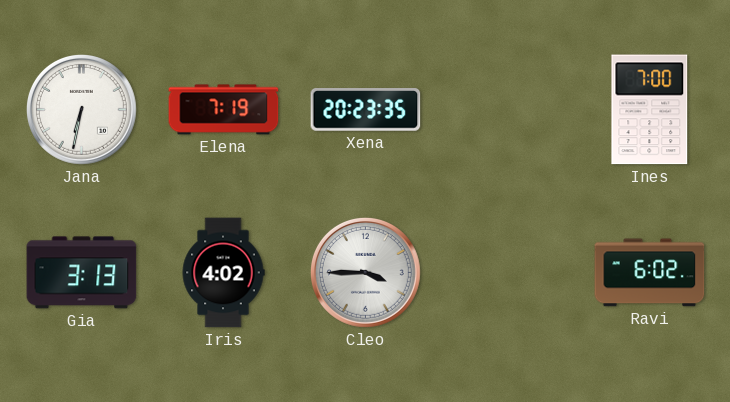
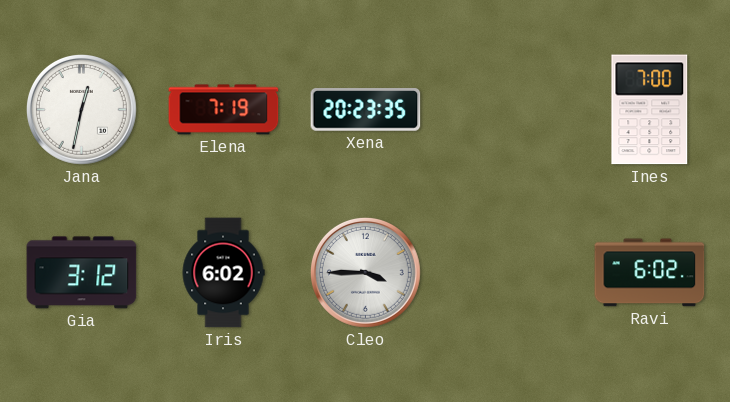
Jana: 6:32 -> 12:32 (81, 109)
Gia: 3:13 -> 3:12 (82, 273)
Iris: 4:02 -> 6:02 (223, 273)
